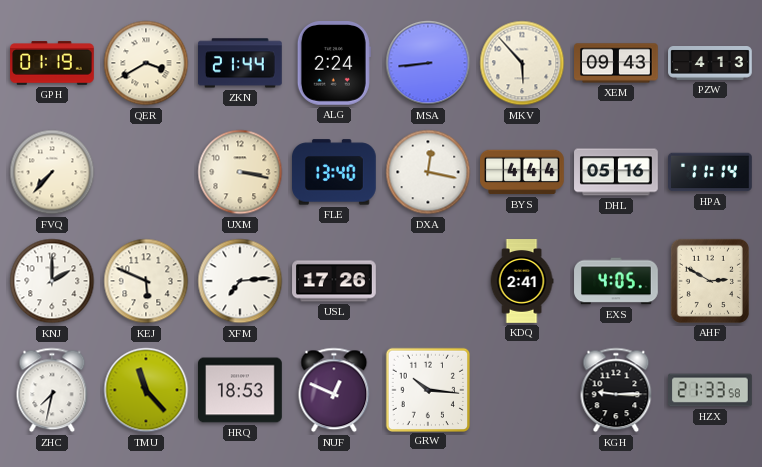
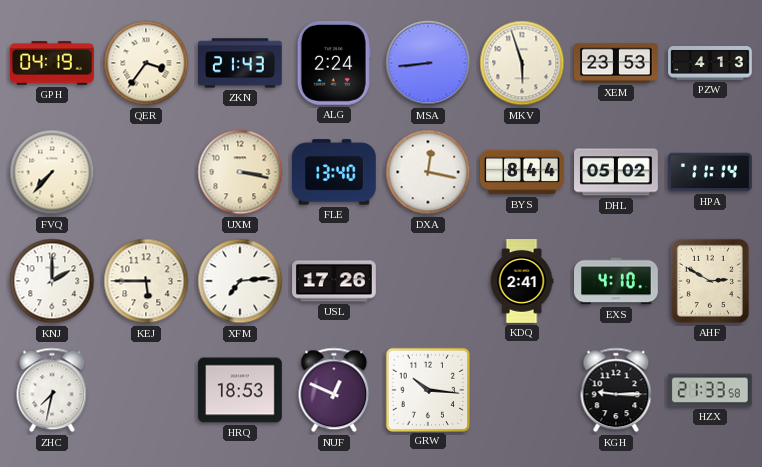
GPH: 01:19 -> 04:19 (52, 63)
QER: 3:40 -> 3:36 (146, 63)
ZKN: 21:44 -> 21:43 (241, 63)
MKV: 5:53 -> 5:57 (522, 63)
XEM: 09:43 -> 23:53 (616, 63)
BYS: 4:44 -> 8:44 (523, 172)
DHL: 05:16 -> 05:02 (616, 172)
KEJ: 5:49 -> 5:45 (146, 281)
EXS: 4:05 -> 4:10 (616, 281)
TMU: 11:23 -> none (146, 390)
